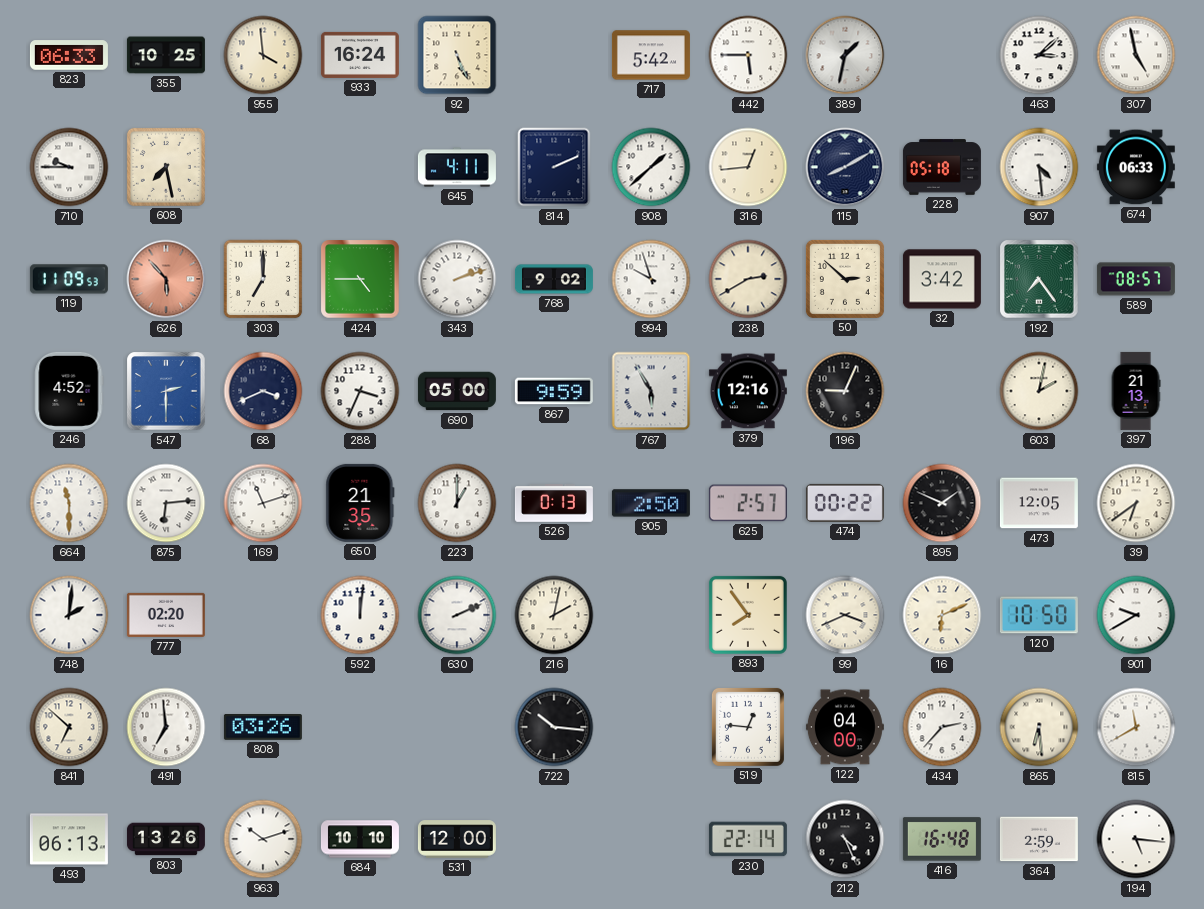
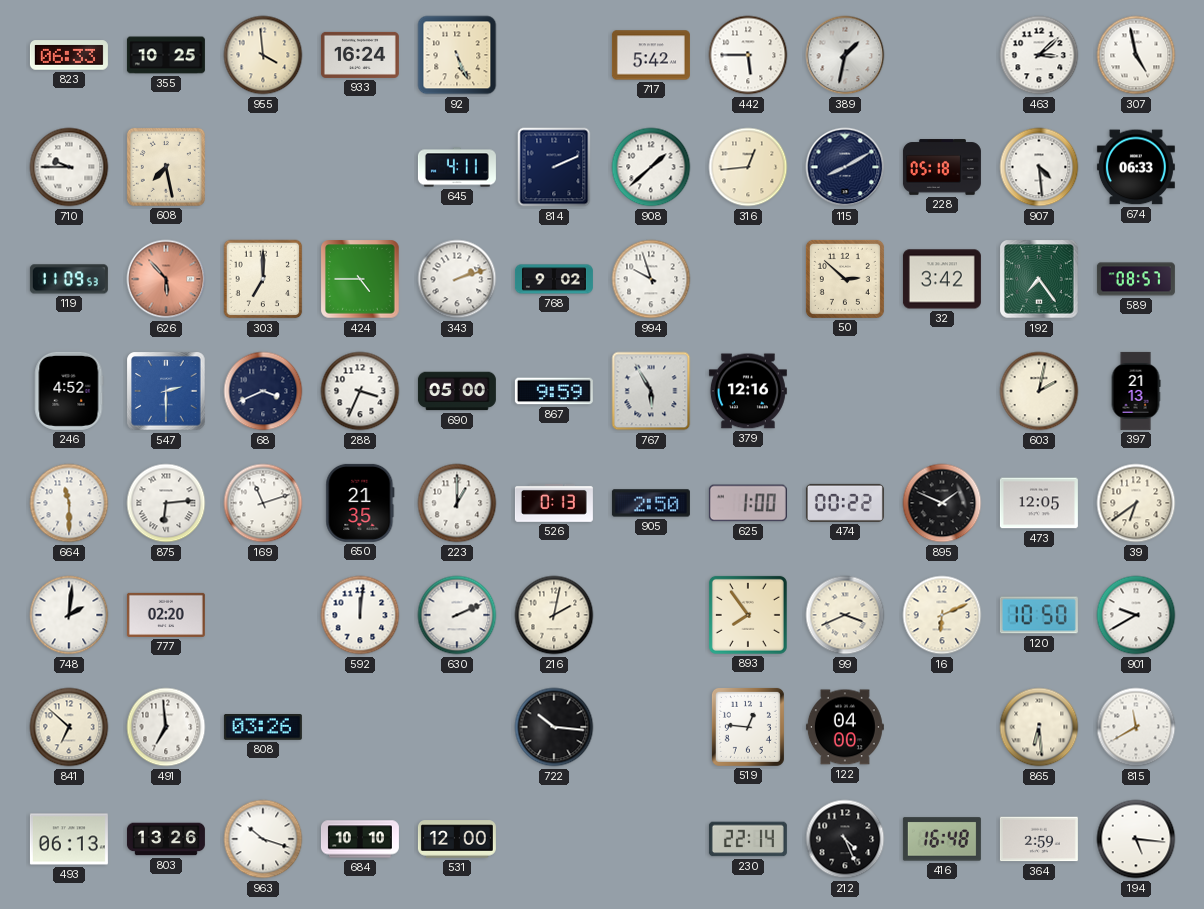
238: 2:40 -> none (748, 279)
196: 9:04 -> none (845, 391)
625: 2:57 -> 1:00 (748, 503)
434: 2:37 -> none (942, 727)
963: 10:12 -> 10:18 (263, 839)
